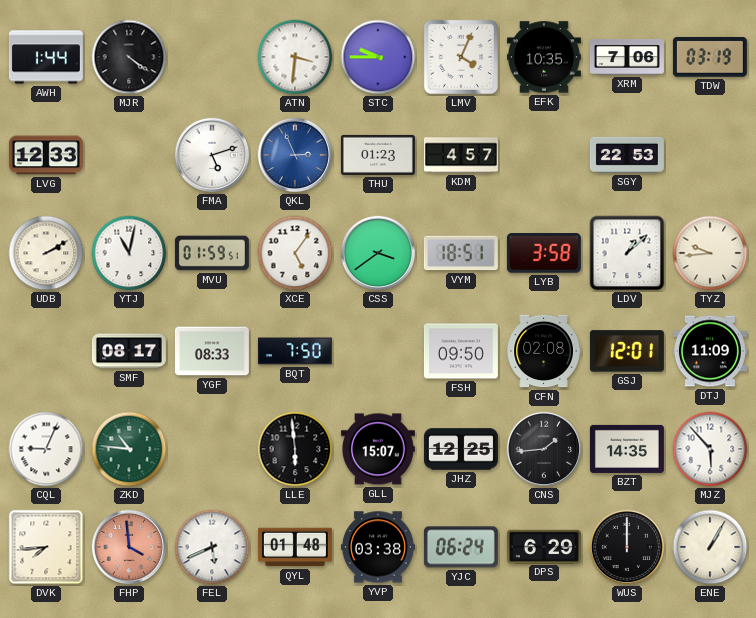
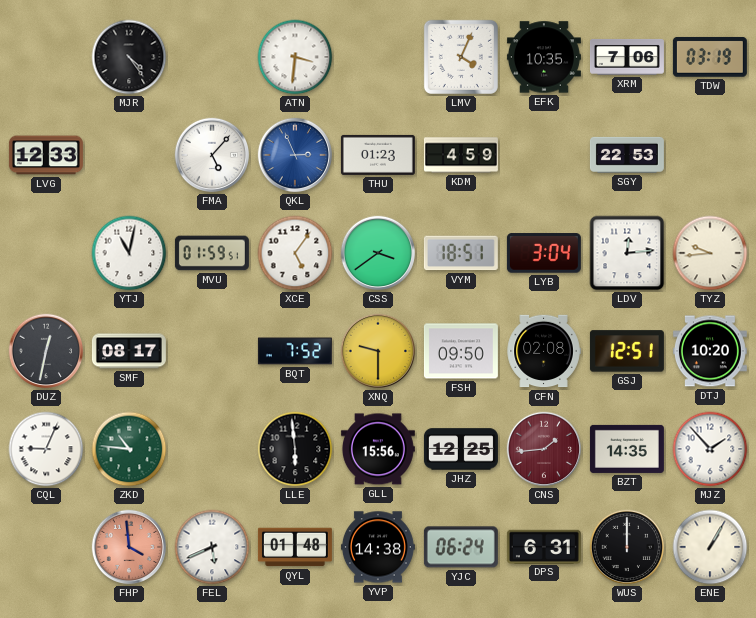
AWH: 1:44 -> none (46, 57)
MJR: 4:21 -> 4:24 (129, 57)
STC: 9:45 -> none (378, 57)
FMA: 5:12 -> 5:07 (212, 155)
KDM: 4:57 -> 4:59 (461, 155)
UDB: 2:10 -> none (46, 253)
LYB: 3:58 -> 3:04 (544, 253)
LDV: 1:08 -> 12:14 (627, 253)
DUZ: none -> 12:32 (46, 351)
YGF: 08:33 -> none (212, 351)
BQT: 7:50 -> 7:52 (295, 351)
XNQ: none -> 9:30 (378, 351)
GSJ: 12:01 -> 12:51 (627, 351)
DTJ: 11:09 -> 10:20 (710, 351)
GLL: 15:07 -> 15:56 (378, 449)
CNS dial: black -> burgundy (544, 449)
MJZ: 5:53 -> 1:53 (710, 449)
DVK: 7:44 -> none (46, 547)
YVP: 03:38 -> 14:38 (378, 547)
DPS: 6:29 -> 6:31 (544, 546)
